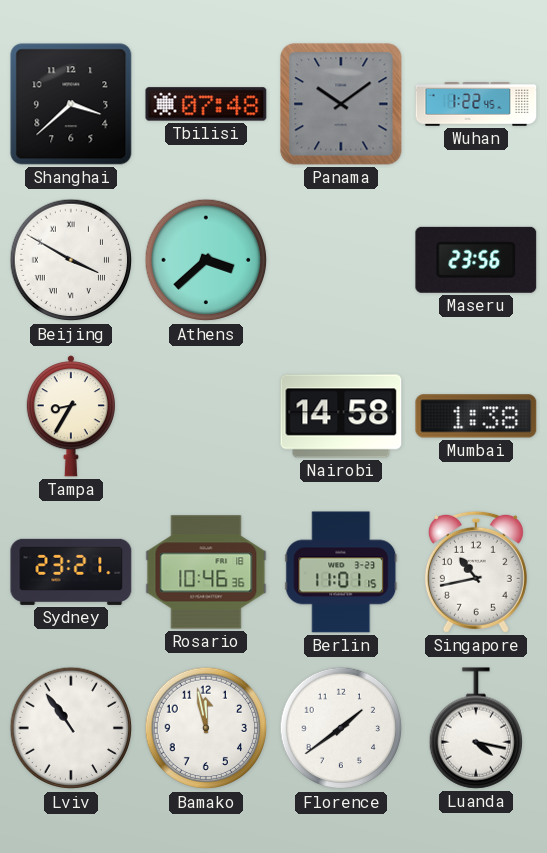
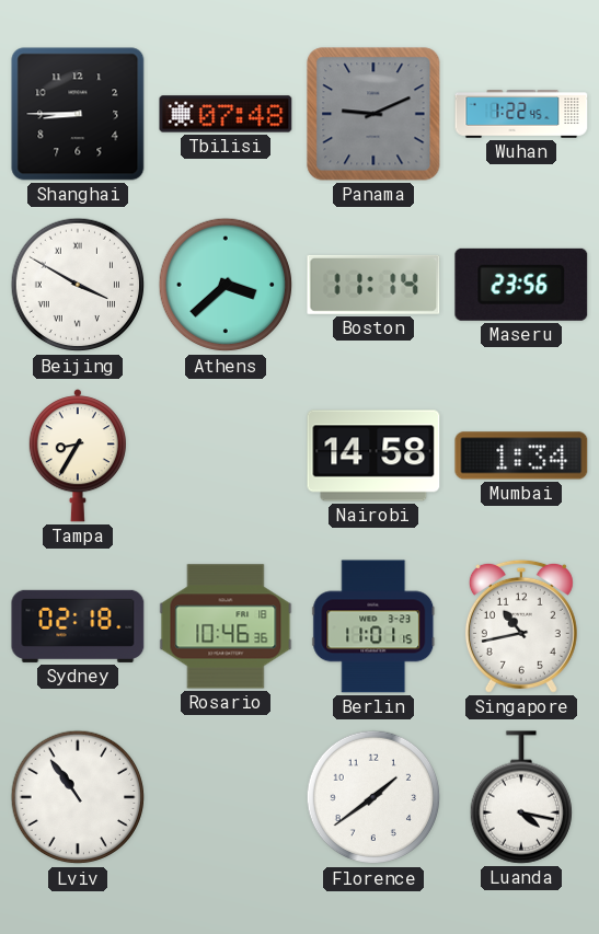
Shanghai: 3:38 -> 8:45 (78, 114)
Panama: 10:09 -> 9:11 (373, 114)
Boston: none -> 11:14 (373, 285)
Mumbai: 1:38 -> 1:34 (521, 456)
Sydney: 23:21 -> 02:18 (78, 626)
Bamako: 11:58 -> none (206, 728)
